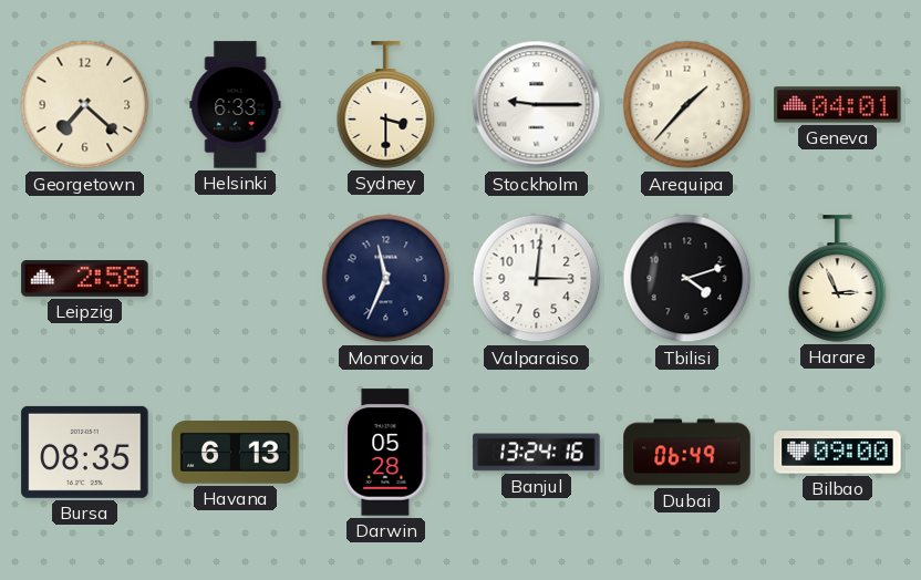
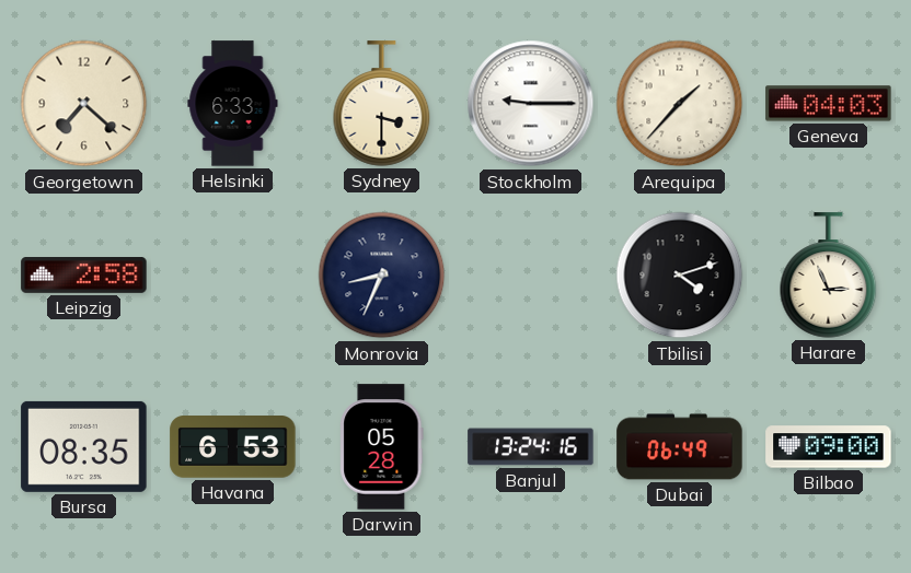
Geneva: 04:01 -> 04:03 (829, 104)
Monrovia: 11:34 -> 8:34 (382, 276)
Valparaiso: 3:01 -> none (537, 279)
Havana: 6:13 -> 6:53 (233, 447)
